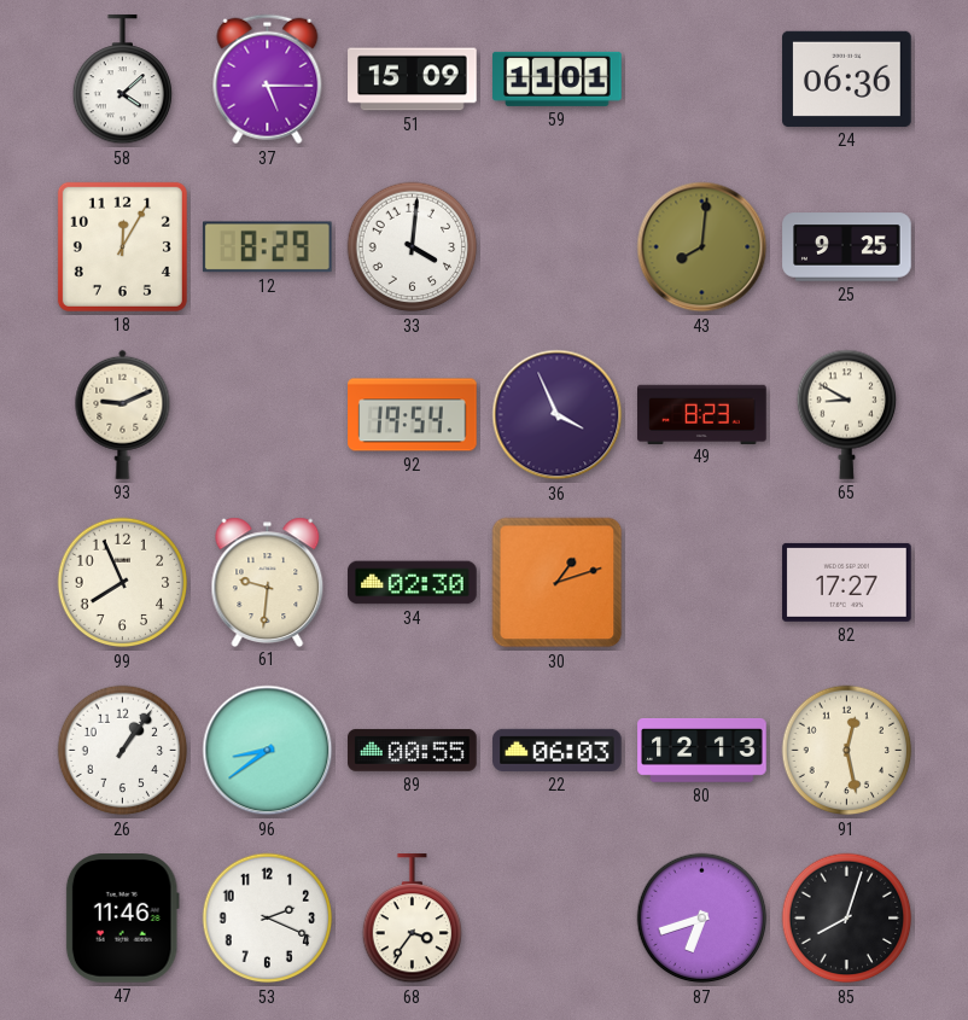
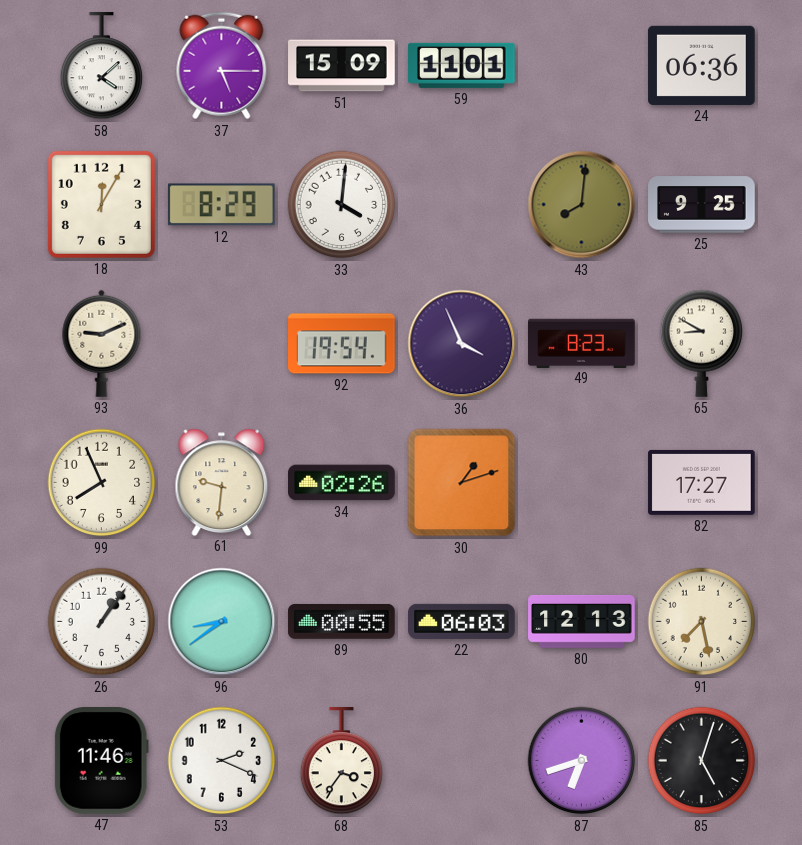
34: 02:30 -> 02:26 (342, 483)
91: 12:28 -> 7:28 (702, 622)
85: 8:03 -> 5:03 (702, 761)
